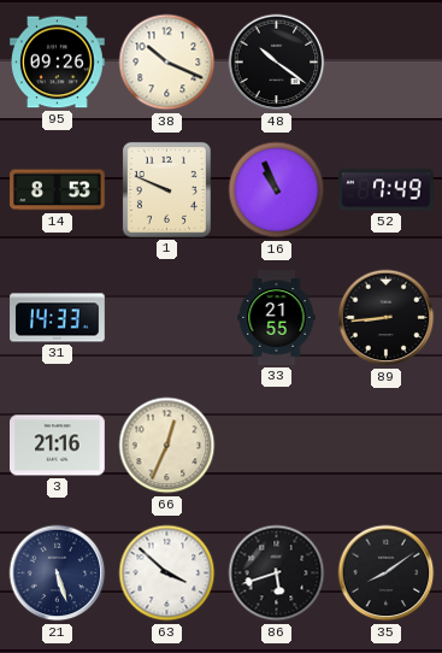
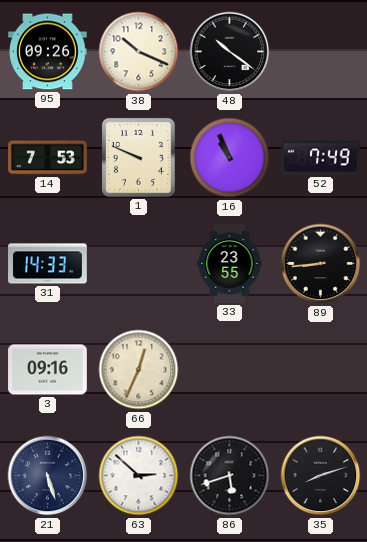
14: 8:53 -> 7:53 (48, 158)
33: 21:55 -> 23:55 (230, 264)
3: 21:16 -> 09:16 (48, 370)
63: 3:52 -> 2:52 (139, 476)
35: 8:09 -> 8:12 (321, 476)
